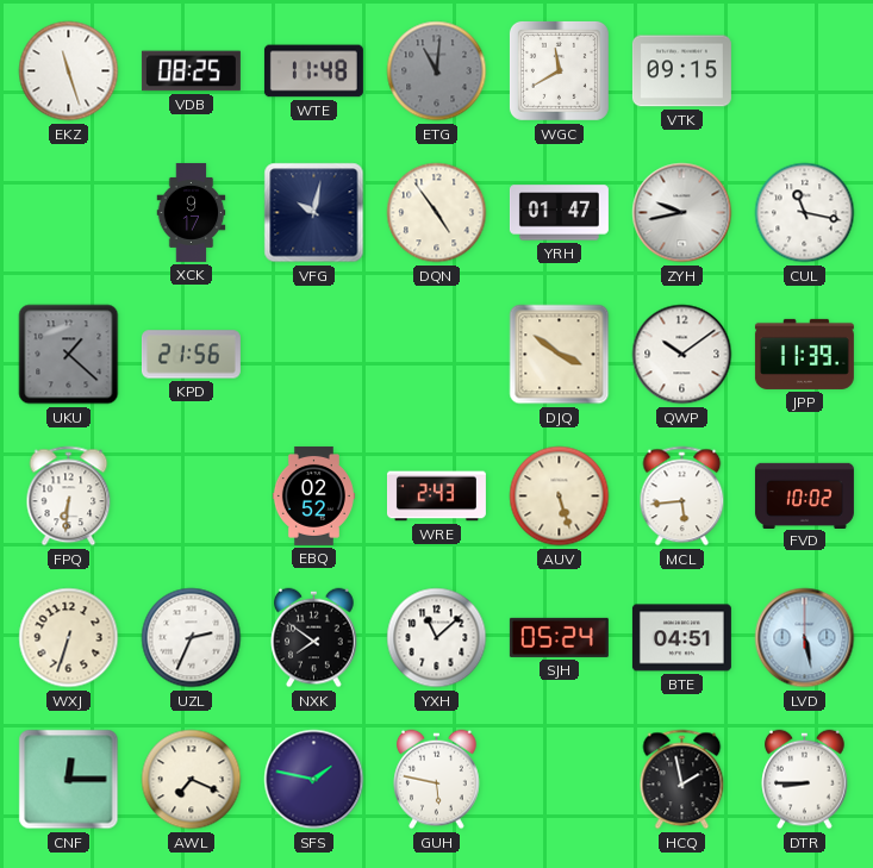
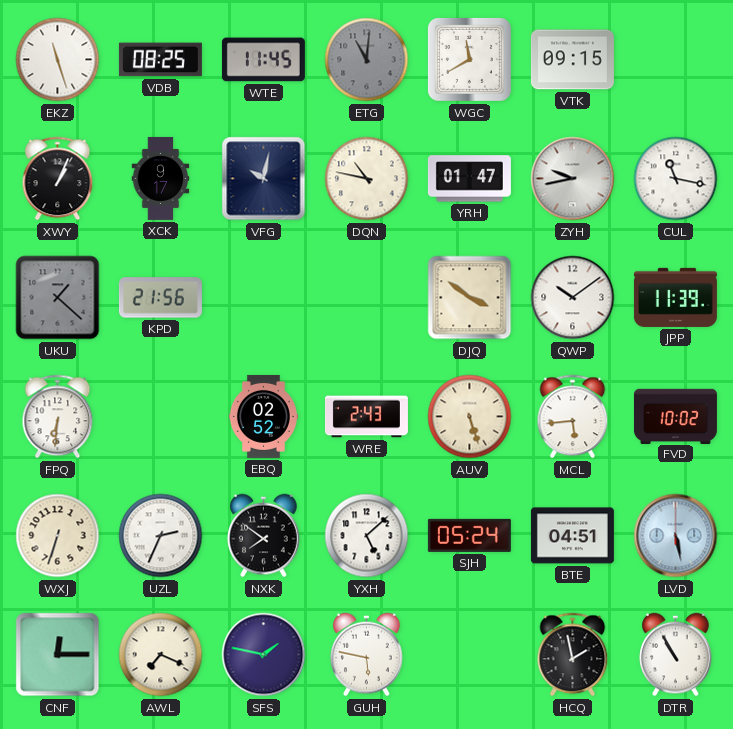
WTE: 11:48 -> 11:45 (263, 60)
XWY: none -> 1:04 (58, 179)
DQN: 4:54 -> 10:47 (367, 179)
YXH: 11:08 -> 5:08 (367, 536)
DTR: 8:45 -> 10:55 (676, 655)
